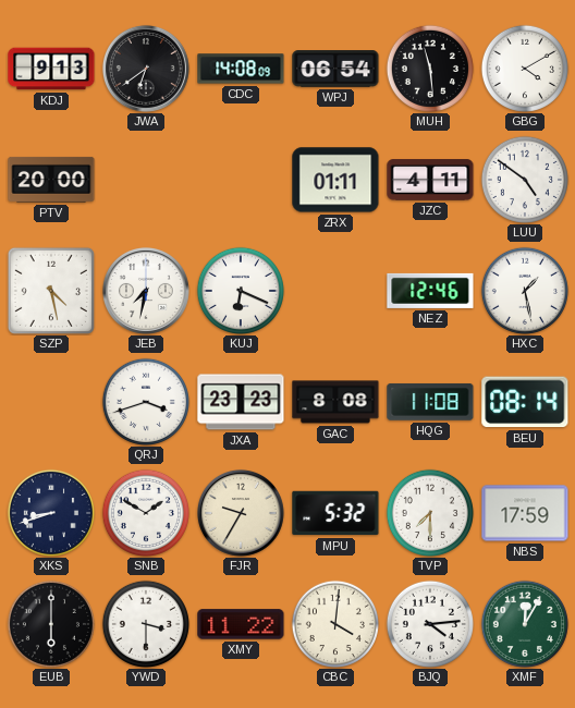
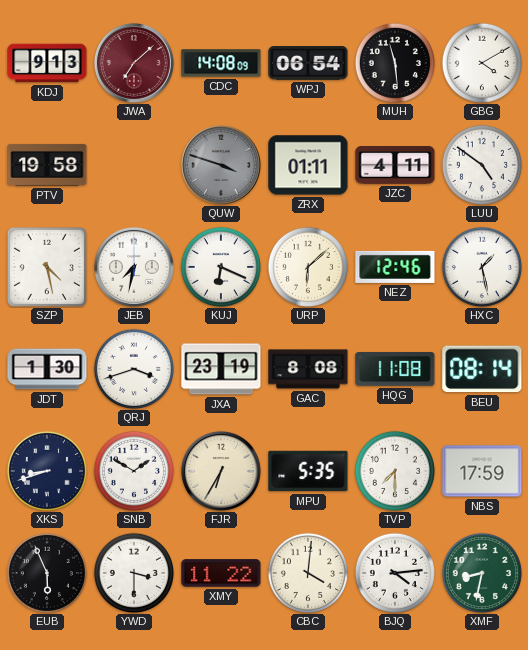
JWA: 6:39 -> 7:08 (134, 63)
JWA dial: black -> burgundy (134, 63)
PTV: 20:00 -> 19:58 (47, 165)
QUW: none -> 3:48 (221, 165)
URP: none -> 6:08 (308, 267)
JDT: none -> 1:30 (47, 369)
JXA: 23:23 -> 23:19 (221, 369)
FJR: 9:35 -> 6:35 (221, 471)
MPU: 5:32 -> 5:35 (308, 471)
EUB: 6:00 -> 5:56 (47, 573)
XMF: 12:05 -> 8:32 (482, 573)
